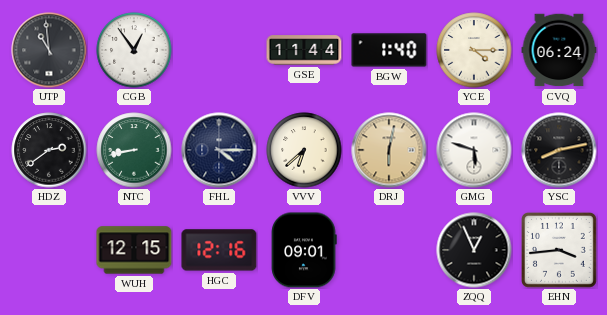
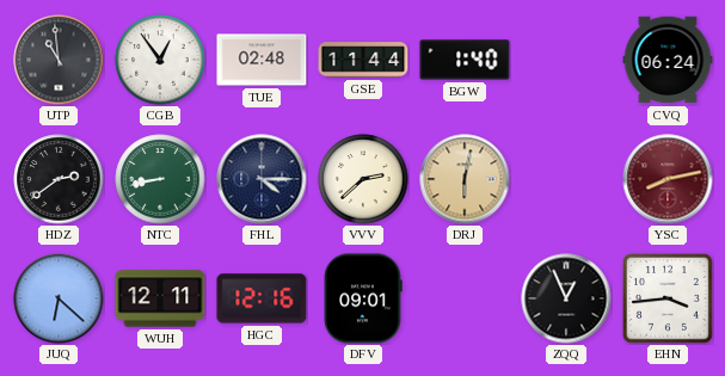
TUE: none -> 02:48 (262, 60)
YCE: 4:15 -> none (474, 50)
VVV: 6:38 -> 2:38 (363, 179)
GMG: 5:48 -> none (474, 150)
YSC dial: black -> burgundy (668, 179)
JUQ: none -> 6:22 (59, 298)
WUH: 12:15 -> 12:11 (160, 298)
